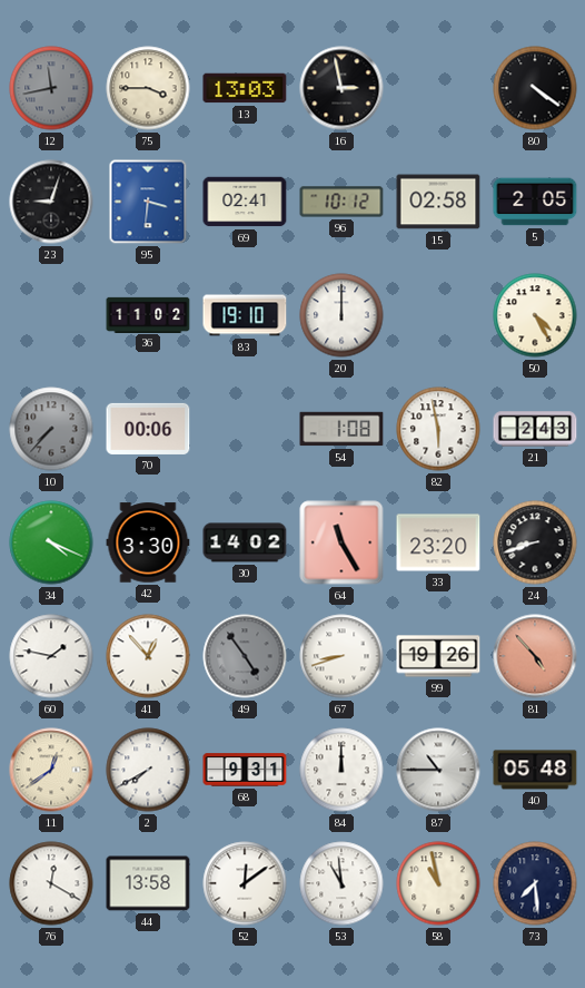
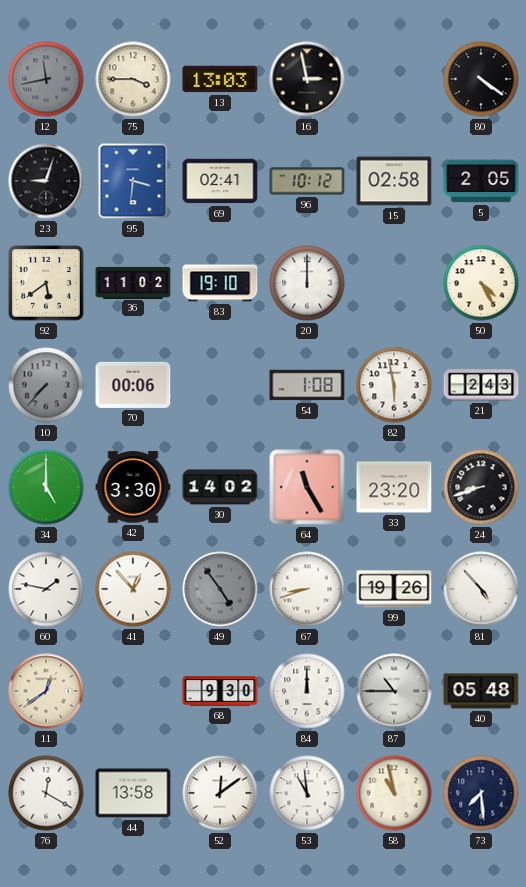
92: none -> 5:39 (46, 283)
34: 4:19 -> 5:00 (46, 487)
81 dial: salmon -> white (481, 589)
2: 7:40 -> none (148, 770)
68: 9:31 -> 9:30 (220, 691)
